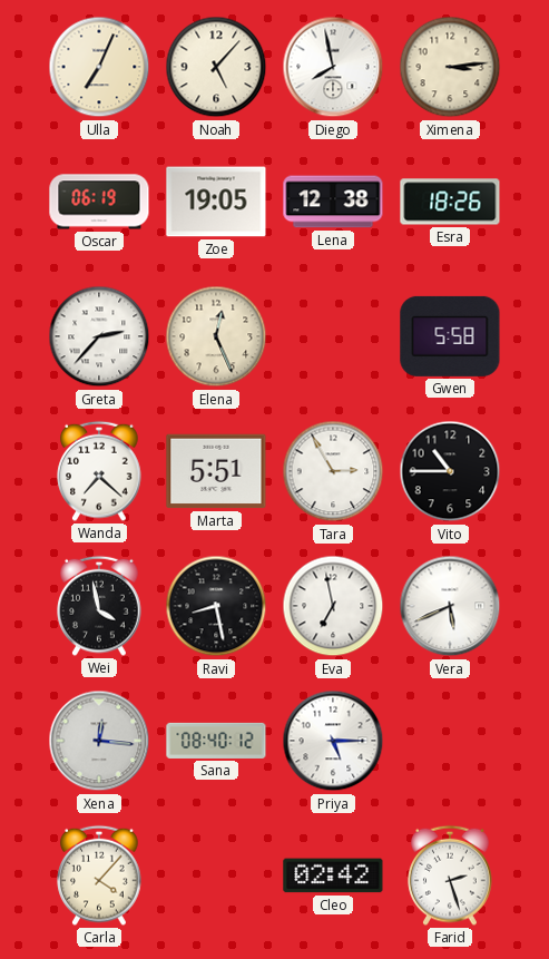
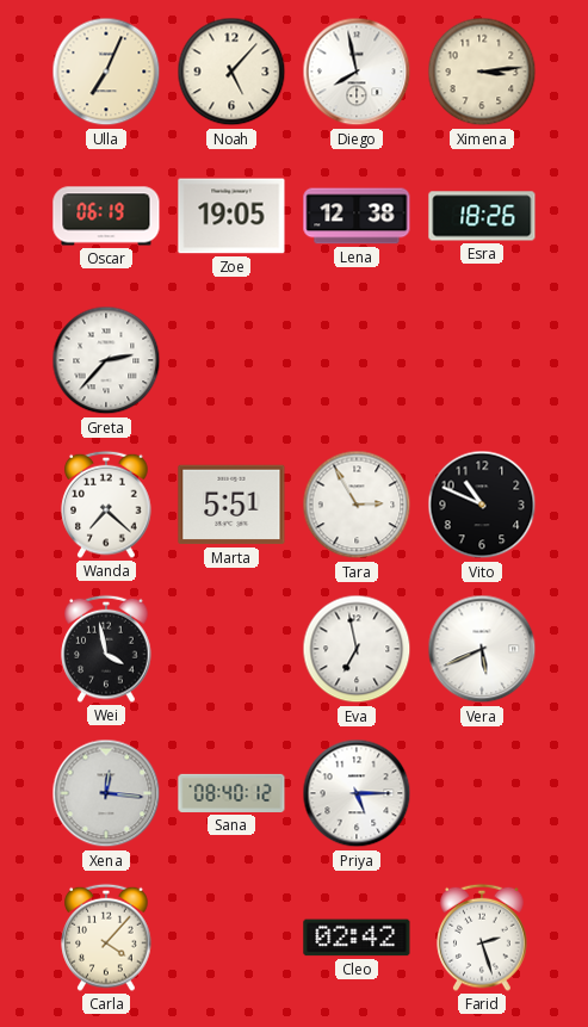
Elena: 12:26 -> none (216, 336)
Gwen: 5:58 -> none (450, 336)
Vito: 10:45 -> 10:49 (482, 505)
Ravi: 8:28 -> none (216, 606)
